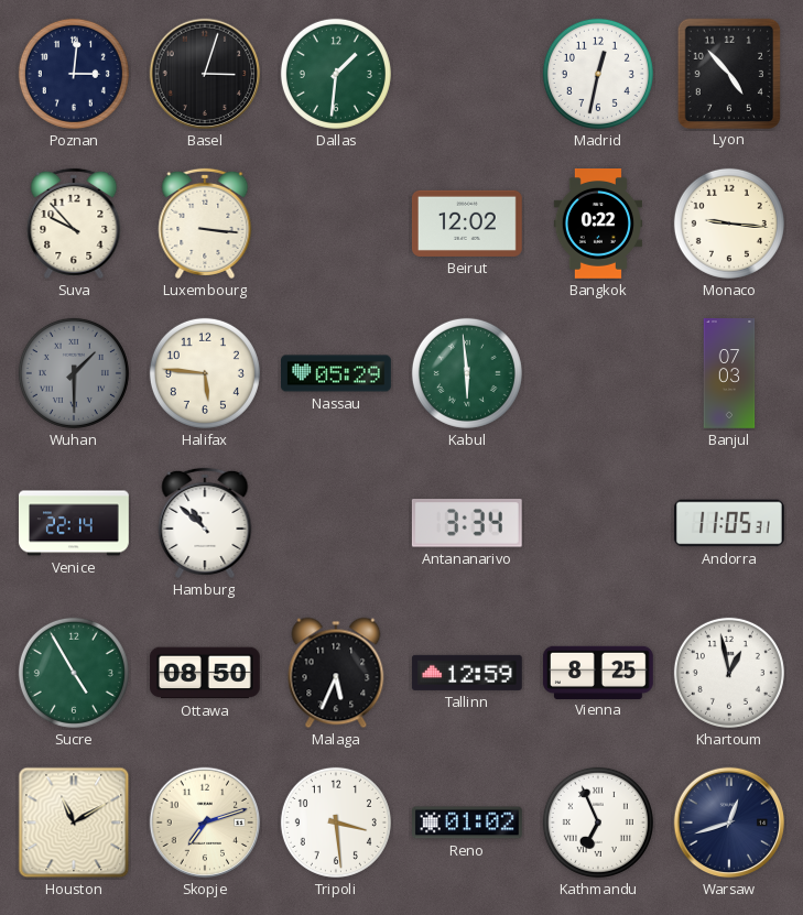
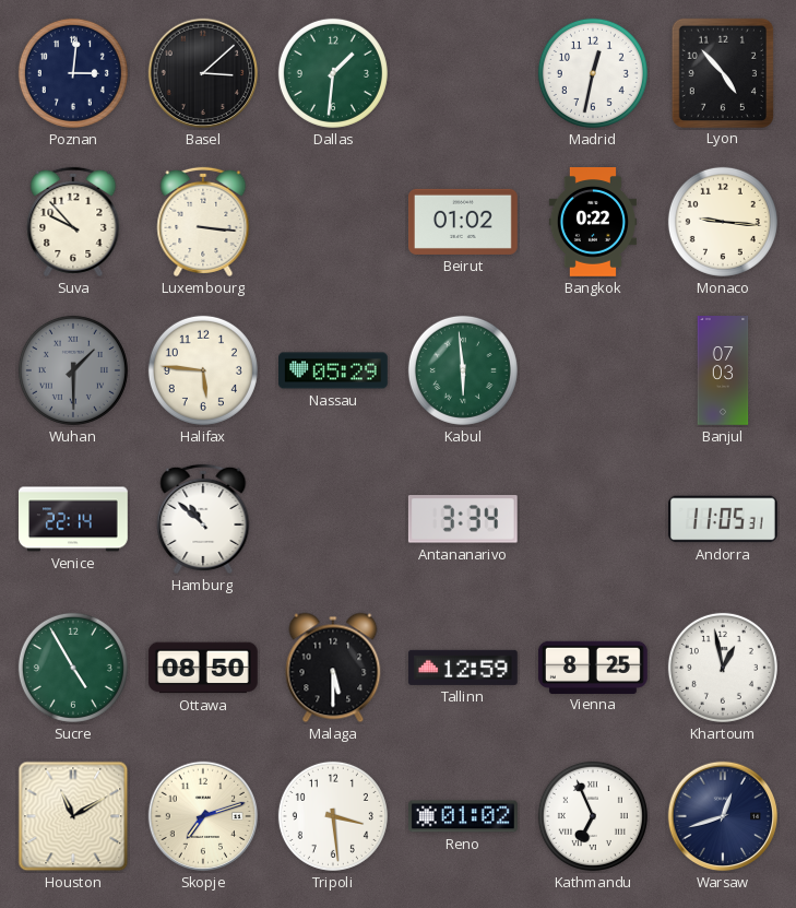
Basel: 3:03 -> 3:08 (203, 73)
Beirut: 12:02 -> 01:02 (463, 222)
Malaga: 5:34 -> 5:30 (333, 668)
